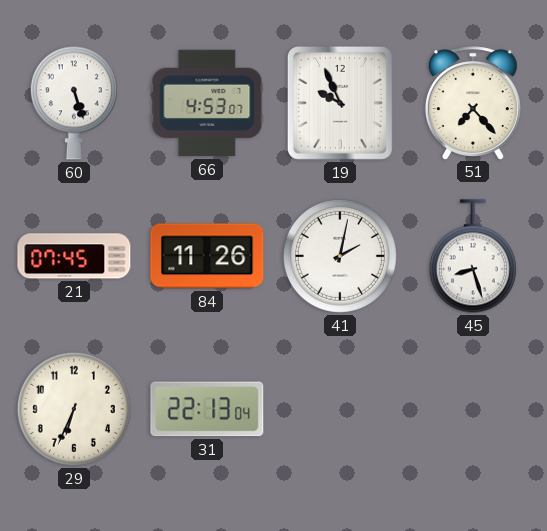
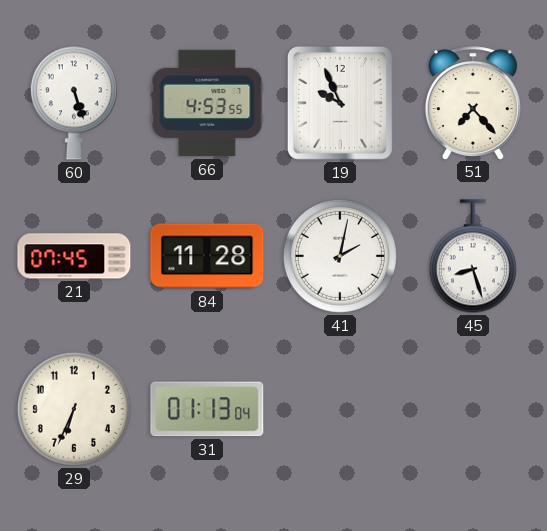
66: 4:53:07 -> 4:53:55 (207, 103)
84: 11:26 -> 11:28 (207, 256)
31: 22:13 -> 01:13 (207, 409)
